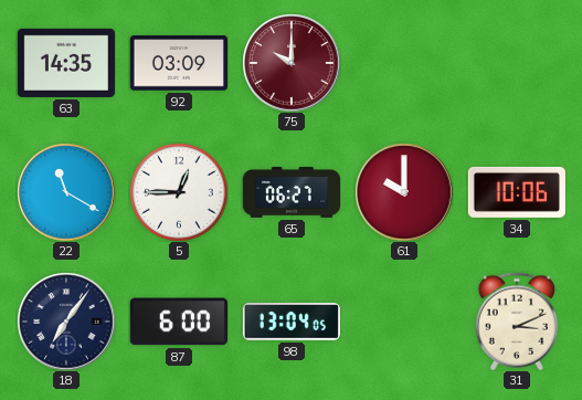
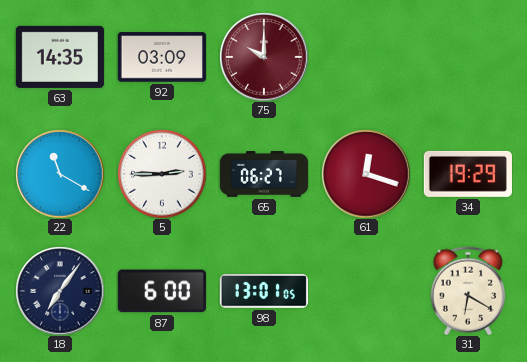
5: 12:45 -> 2:45 (162, 174)
61: 10:00 -> 12:18 (366, 174)
34: 10:06 -> 19:29 (468, 174)
98: 13:04 -> 13:01 (264, 291)
31: 3:11 -> 6:20 (468, 291)
